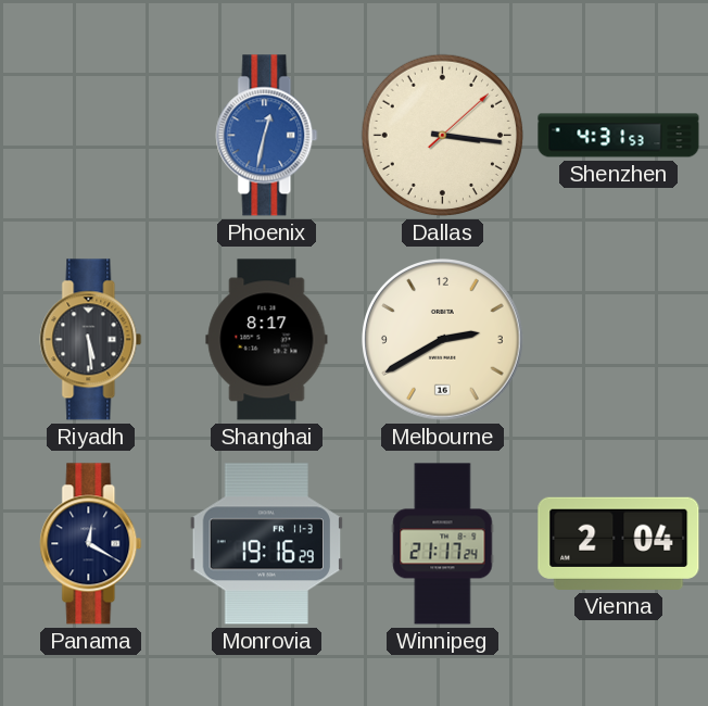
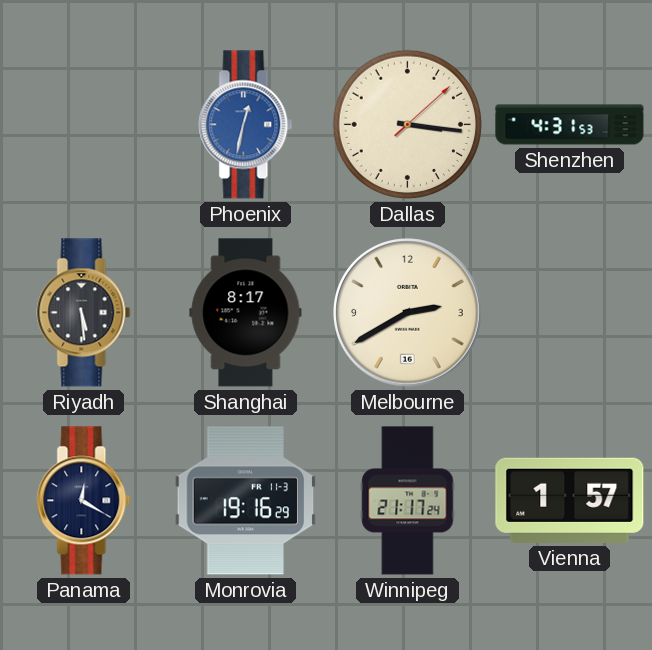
Vienna: 2:04 -> 1:57 (570, 500)
